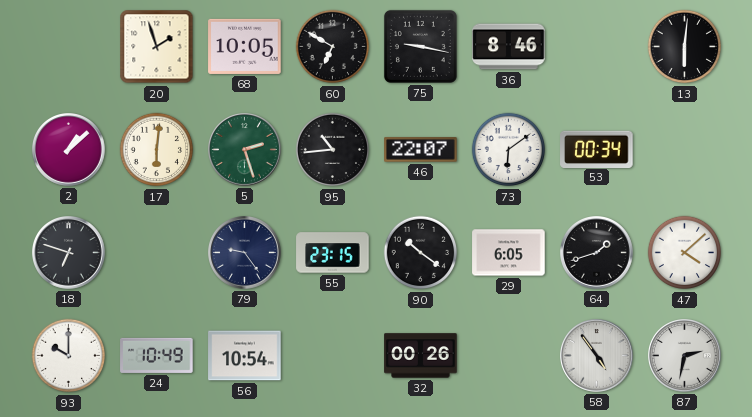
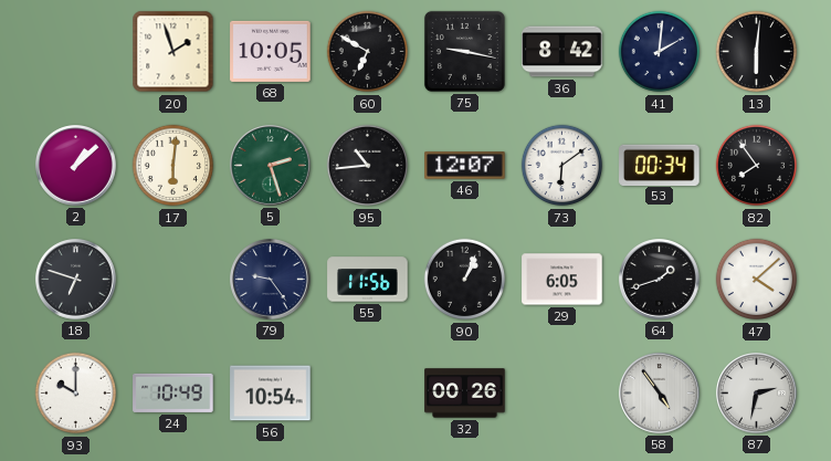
36: 8:46 -> 8:42 (562, 52)
41: none -> 2:01 (660, 52)
46: 22:07 -> 12:07 (465, 166)
82: none -> 7:54 (757, 166)
55: 23:15 -> 11:56 (368, 280)
90: 10:21 -> 1:04 (465, 280)
